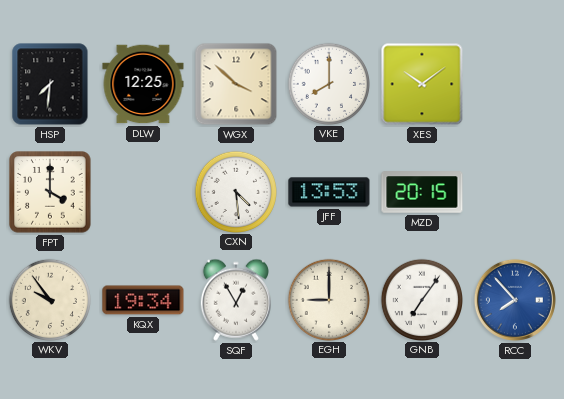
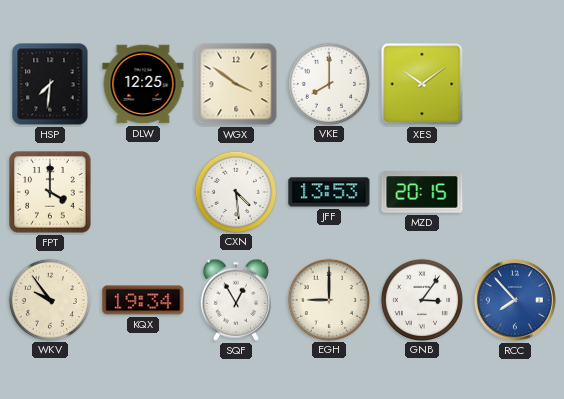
WGX: 3:52 -> 3:51 (236, 84)
GNB: 7:06 -> 3:06 (421, 299)
